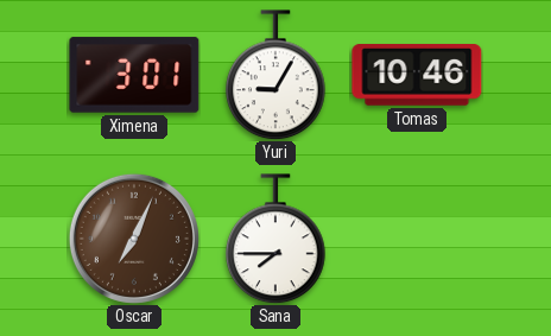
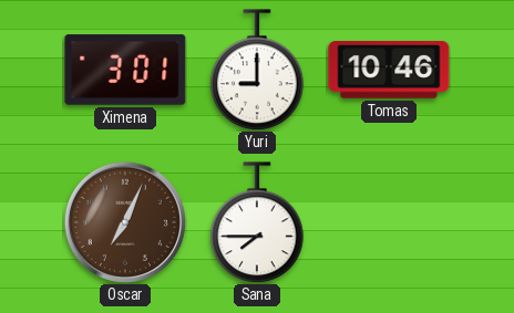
Yuri: 9:05 -> 9:00 (258, 70)
